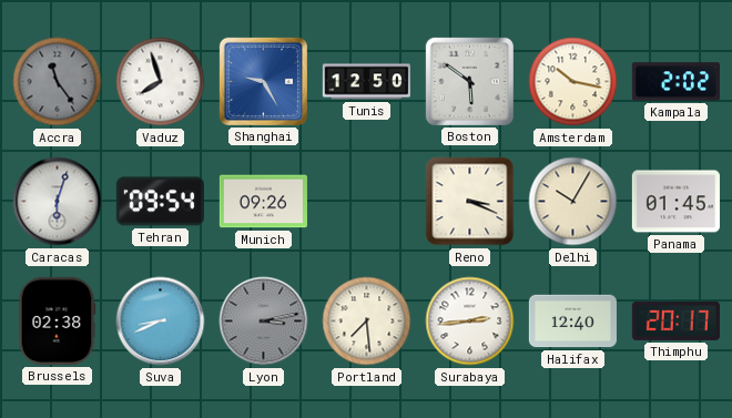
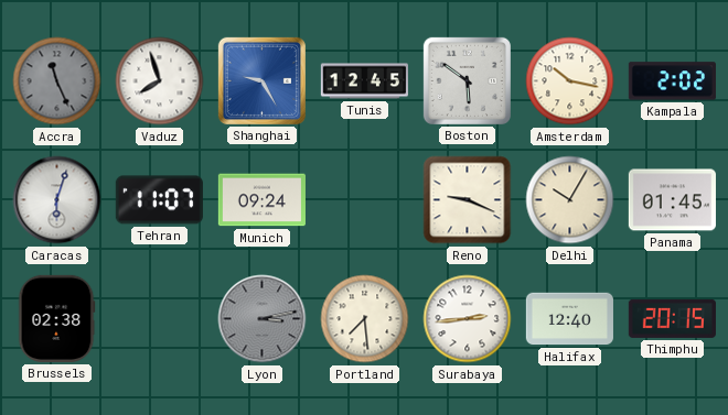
Accra: 11:24 -> 11:26 (57, 81)
Tunis: 12:50 -> 12:45 (364, 81)
Tehran: 09:54 -> 11:07 (159, 200)
Munich: 09:26 -> 09:24 (261, 200)
Reno: 3:19 -> 9:19 (468, 200)
Suva: 8:41 -> none (161, 322)
Thimphu: 20:17 -> 20:15 (672, 318)
